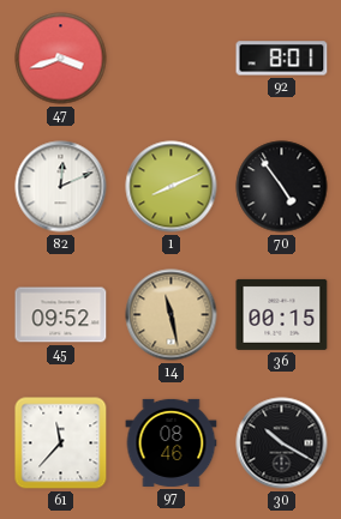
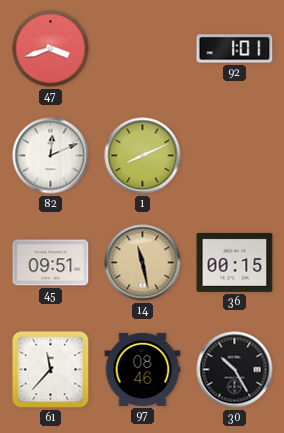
92: 8:01 -> 1:01 (235, 49)
70: 4:54 -> none (282, 187)
45: 09:52 -> 09:51 (51, 263)
30: 10:20 -> 10:25 (235, 370)
